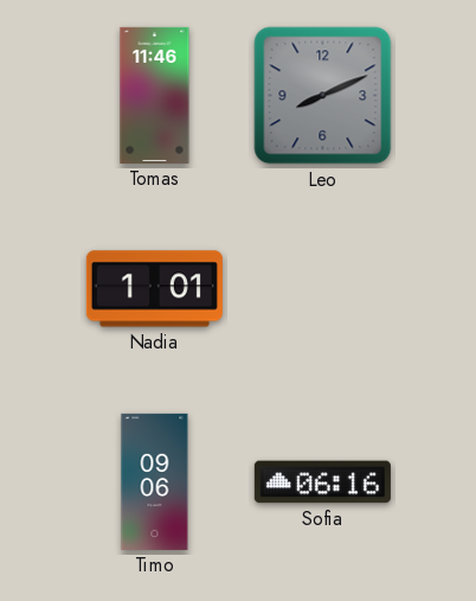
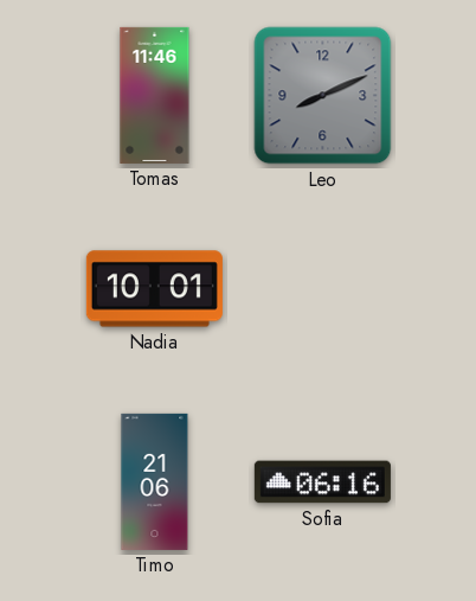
Nadia: 1:01 -> 10:01 (154, 289)
Timo: 09:06 -> 21:06 (155, 481)
